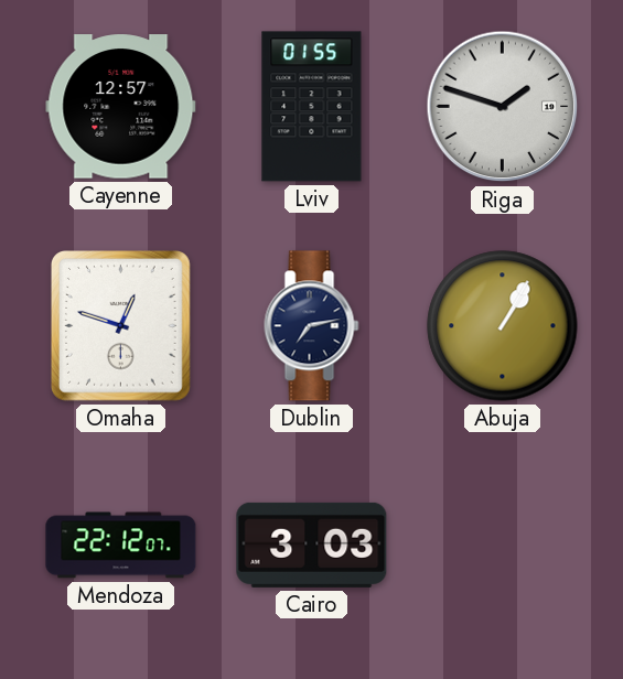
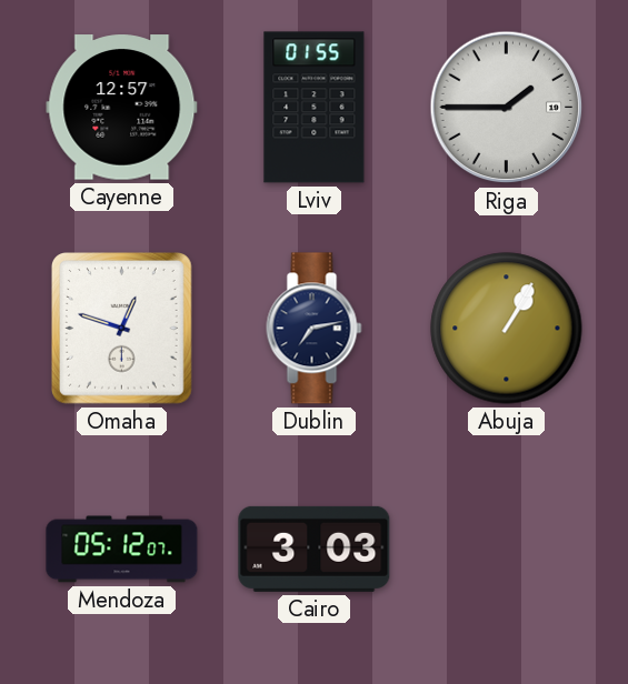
Riga: 1:48 -> 1:45 (507, 108)
Mendoza: 22:12 -> 05:12 (122, 550)
